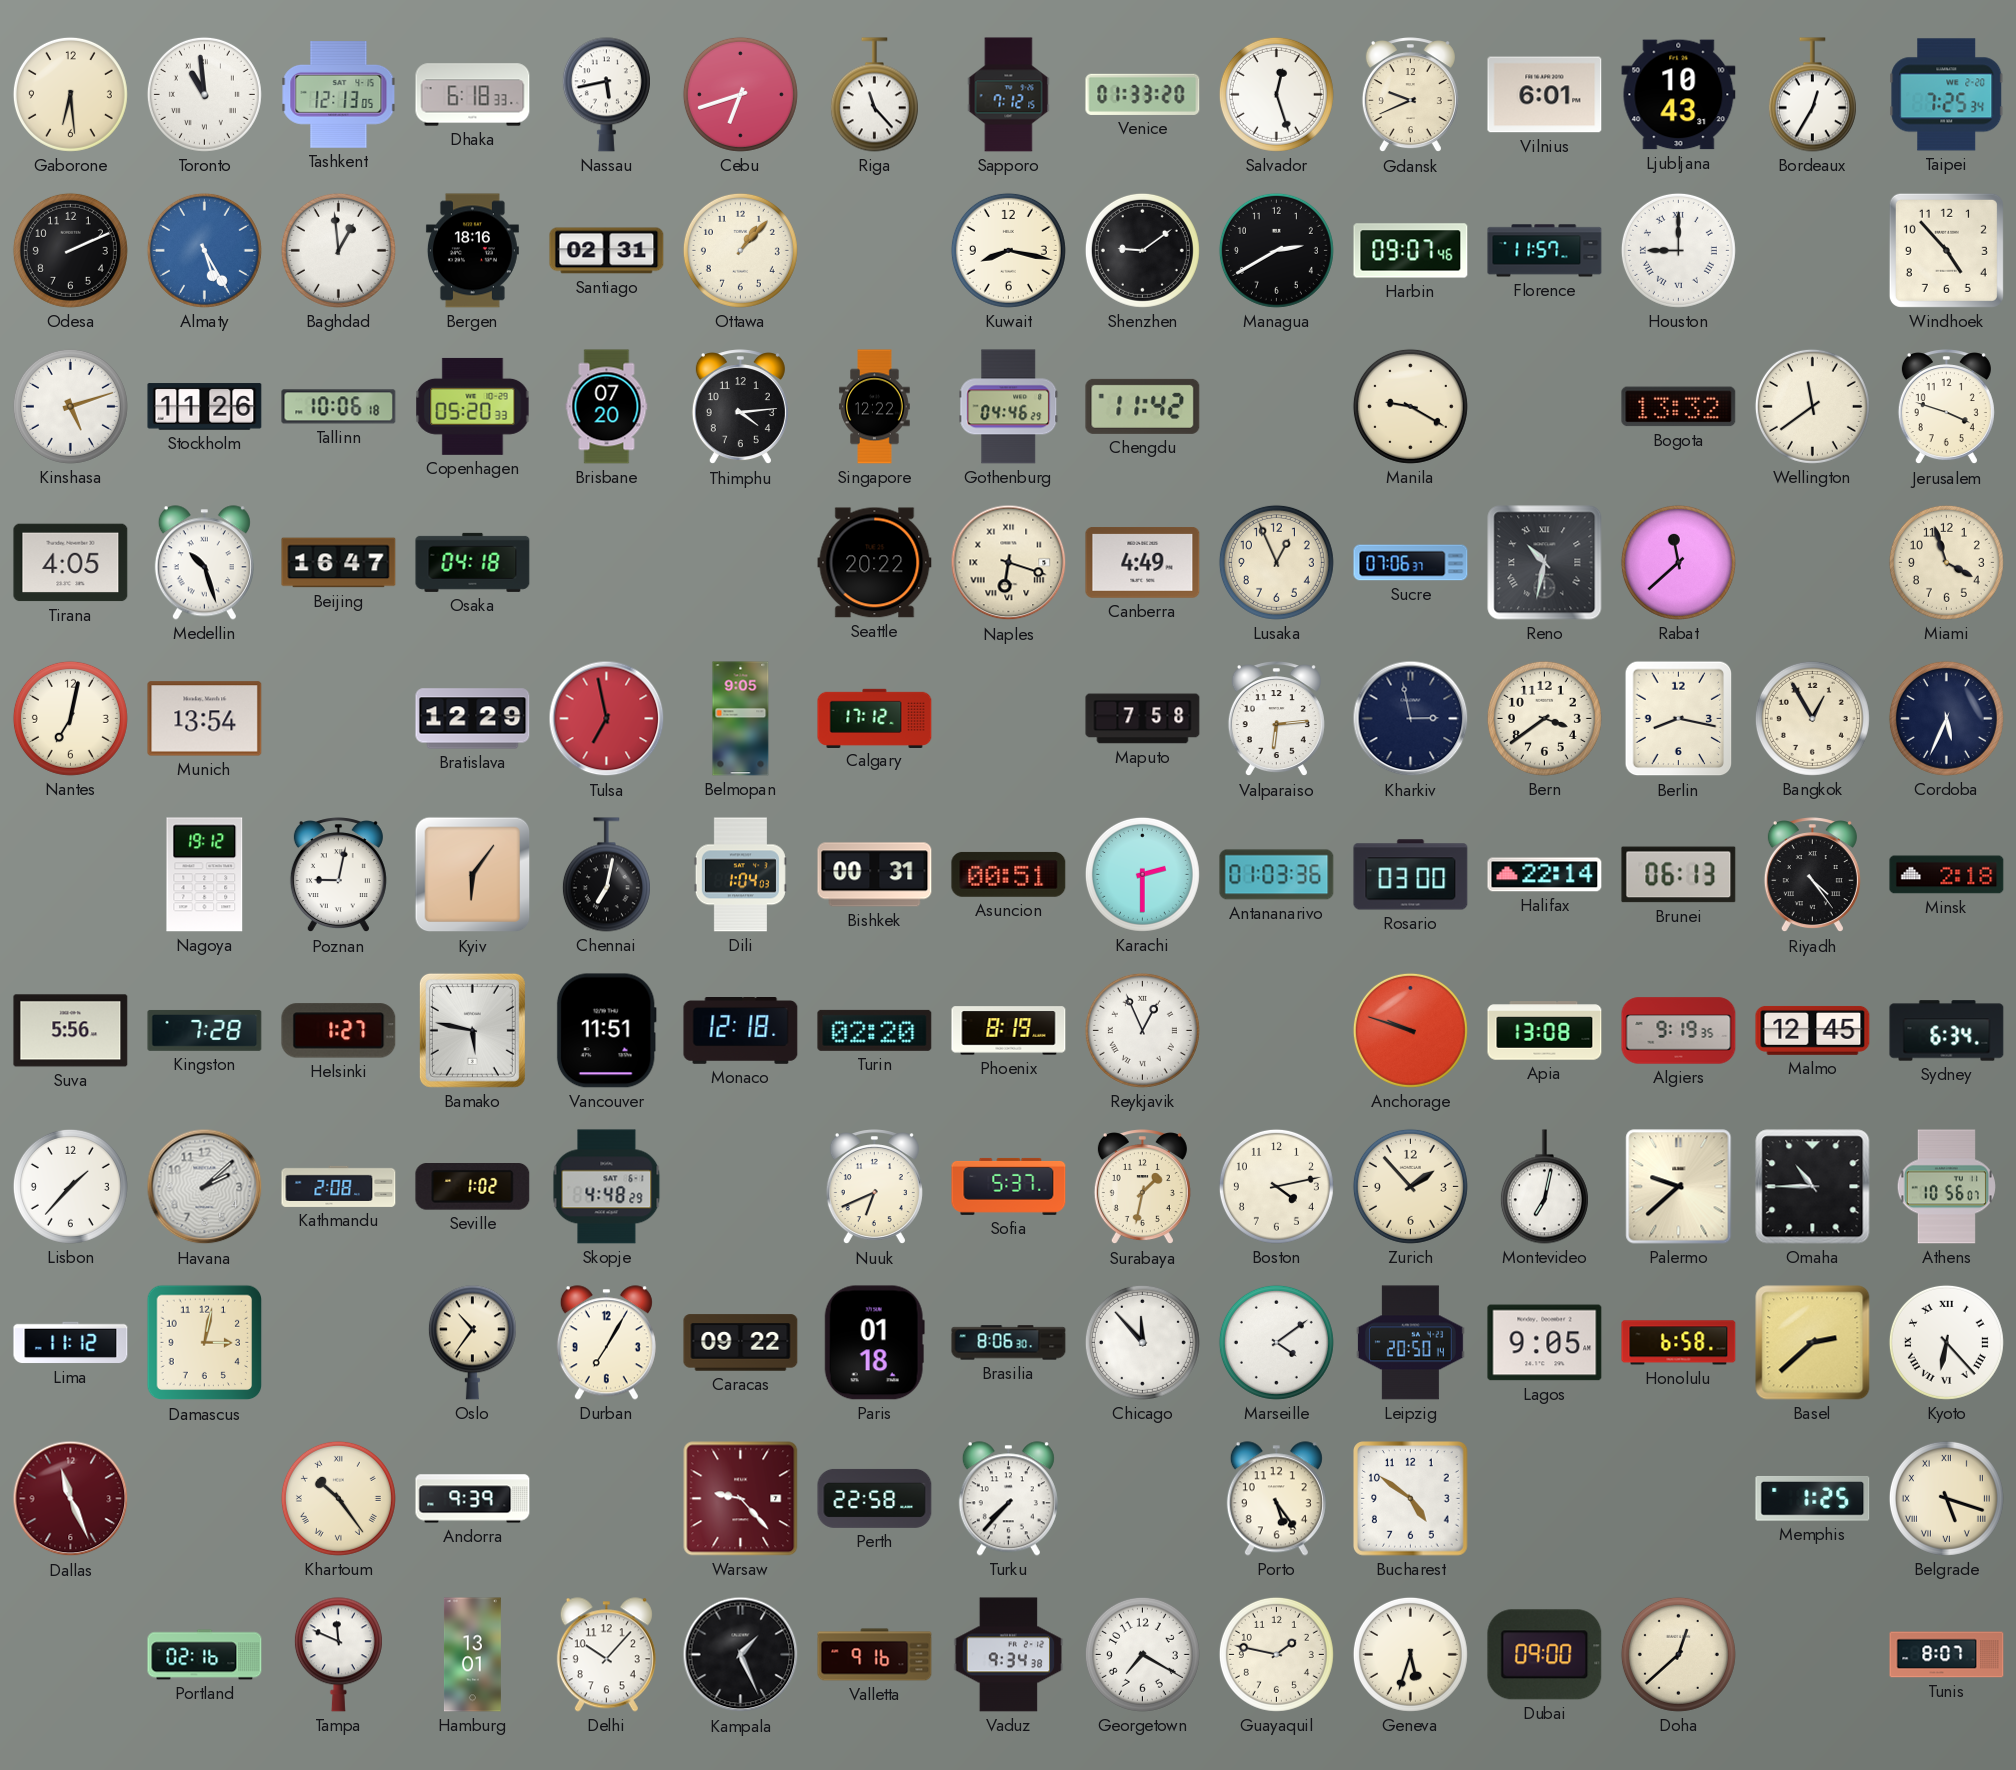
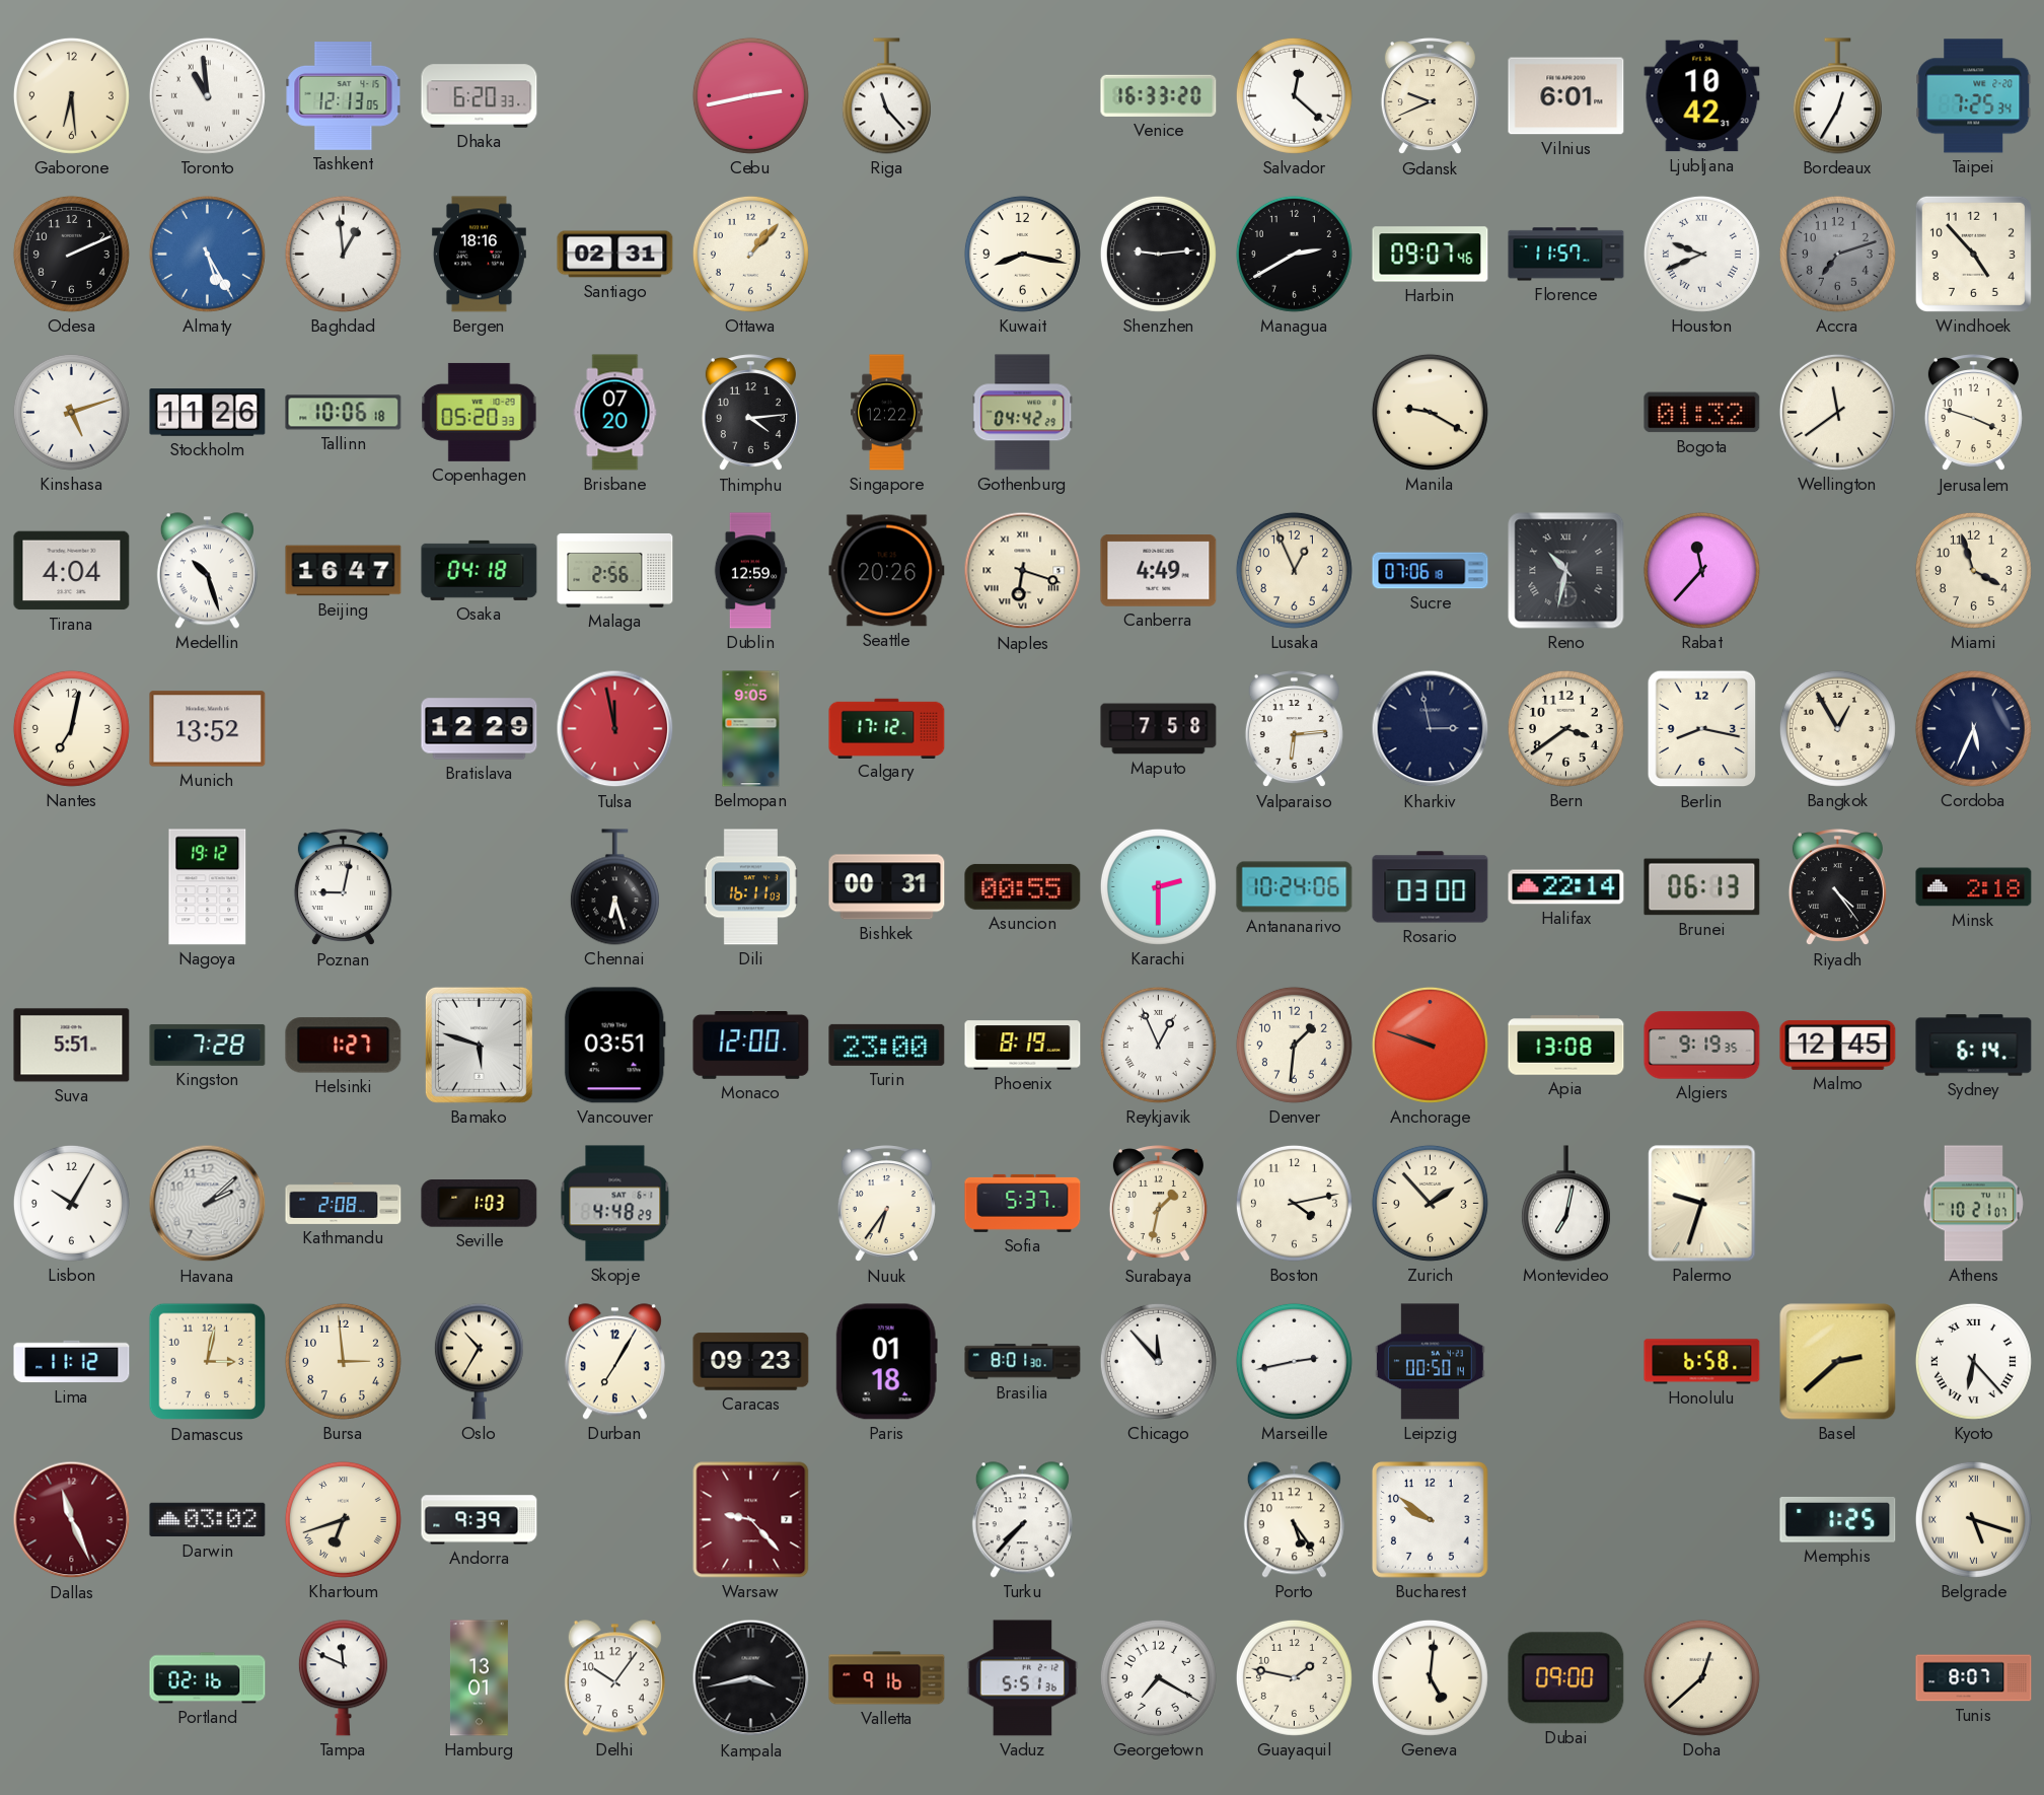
Dhaka: 6:18 -> 6:20 (480, 96)
Nassau: 5:43 -> none (606, 95)
Cebu: 6:42 -> 2:43 (750, 95)
Sapporo: 7:12 -> none (1009, 95)
Venice: 01:33 -> 16:33 (1159, 95)
Salvador: 12:27 -> 12:22 (1294, 95)
Ljubljana: 10:43 -> 10:42 (1702, 96)
Shenzhen: 9:09 -> 9:14 (1158, 254)
Houston: 9:00 -> 9:41 (1701, 254)
Accra: none -> 7:12 (1837, 254)
Gothenburg: 04:46 -> 04:42 (1023, 413)
Chengdu: 11:42 -> none (1143, 406)
Bogota: 13:32 -> 01:32 (1702, 413)
Tirana: 4:05 -> 4:04 (72, 571)
Malaga: none -> 2:56 (615, 570)
Dublin: none -> 12:59 (750, 571)
Seattle: 20:22 -> 20:26 (887, 571)
Sucre: 07:06:37 -> 07:06:18 (1431, 571)
Rabat: 11:38 -> 11:37 (1701, 570)
Munich: 13:54 -> 13:52 (208, 729)
Tulsa: 6:58 -> 11:58 (615, 729)
Kyiv: 6:06 -> none (473, 875)
Chennai: 7:02 -> 6:27 (614, 887)
Dili: 1:04 -> 16:11 (750, 887)
Asuncion: 00:51 -> 00:55 (1023, 886)
Antananarivo: 01:03 -> 10:24 (1295, 887)
Suva: 5:56 -> 5:51 (72, 1046)
Bamako: 5:47 -> 5:48 (479, 1045)
Vancouver: 11:51 -> 03:51 (614, 1046)
Monaco: 12:18 -> 12:00 (751, 1046)
Turin: 02:20 -> 23:00 (887, 1045)
Denver: none -> 1:31 (1294, 1045)
Sydney: 6:34 -> 6:14 (1974, 1046)
Lisbon: 1:37 -> 10:05 (71, 1203)
Seville: 1:02 -> 1:03 (480, 1204)
Nuuk: 6:41 -> 6:36 (886, 1204)
Palermo: 9:38 -> 9:33 (1702, 1204)
Omaha: 10:45 -> none (1813, 1187)
Athens: 10:56 -> 10:21 (1973, 1204)
Bursa: none -> 2:59 (343, 1361)
Oslo: 10:36 -> 10:35 (479, 1362)
Caracas: 09:22 -> 09:23 (751, 1362)
Brasilia: 8:06 -> 8:01 (1023, 1362)
Marseille: 4:09 -> 2:43 (1294, 1361)
Leipzig: 20:50 -> 00:50 (1430, 1362)
Lagos: 9:05 -> none (1545, 1343)
Darwin: none -> 03:02 (208, 1520)
Khartoum: 10:24 -> 6:42 (343, 1519)
Perth: 22:58 -> none (875, 1498)
Bucharest: 4:51 -> 9:51 (1431, 1520)
Delhi: 10:07 -> 10:06 (614, 1678)
Kampala: 1:26 -> 3:43 (751, 1678)
Vaduz: 9:34 -> 5:51 (1023, 1678)
Geneva: 5:33 -> 5:01 (1430, 1677)
